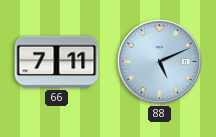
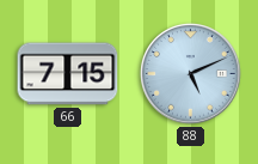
66: 7:11 -> 7:15 (68, 74)
